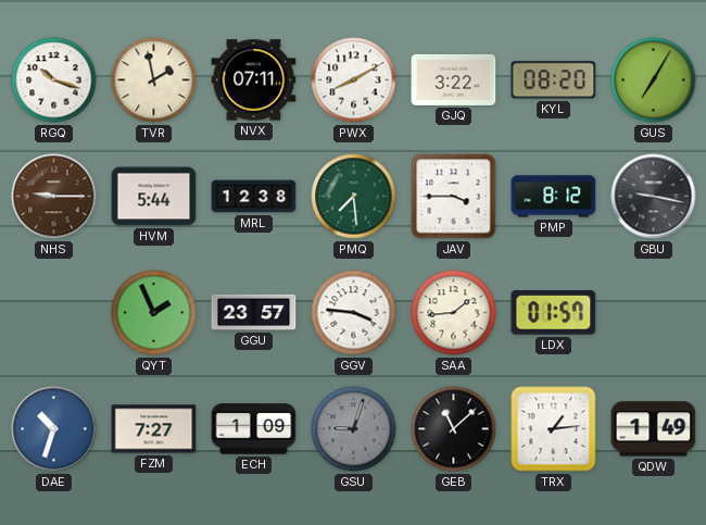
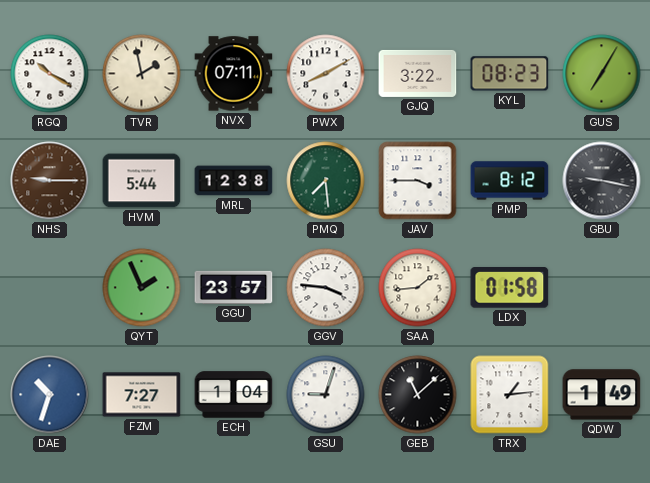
RGQ: 10:18 -> 10:20 (50, 74)
KYL: 08:20 -> 08:23 (510, 74)
LDX: 01:57 -> 01:58 (510, 288)
ECH: 1:09 -> 1:04 (234, 395)
GSU dial: grey -> white (326, 395)
